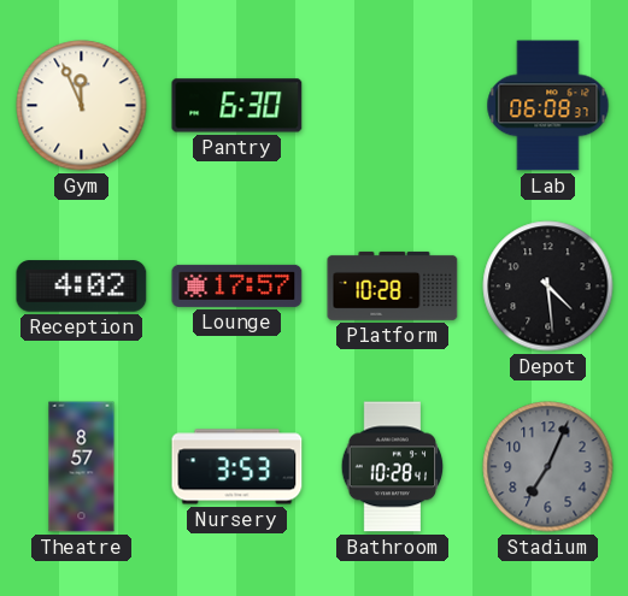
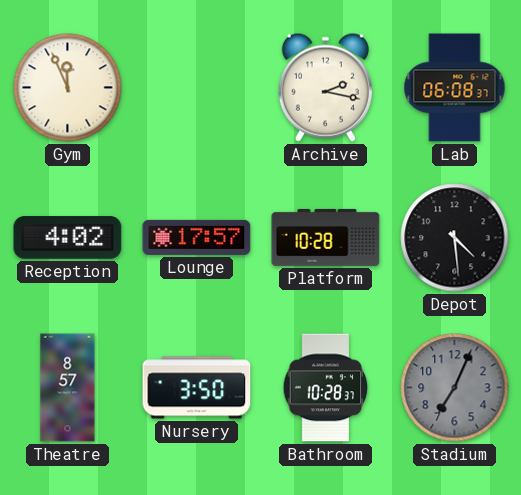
Pantry: 6:30 -> none (237, 106)
Archive: none -> 2:17 (325, 87)
Nursery: 3:53 -> 3:50 (197, 388)
Bathroom: 10:28:41 -> 10:28:37 (326, 388)
